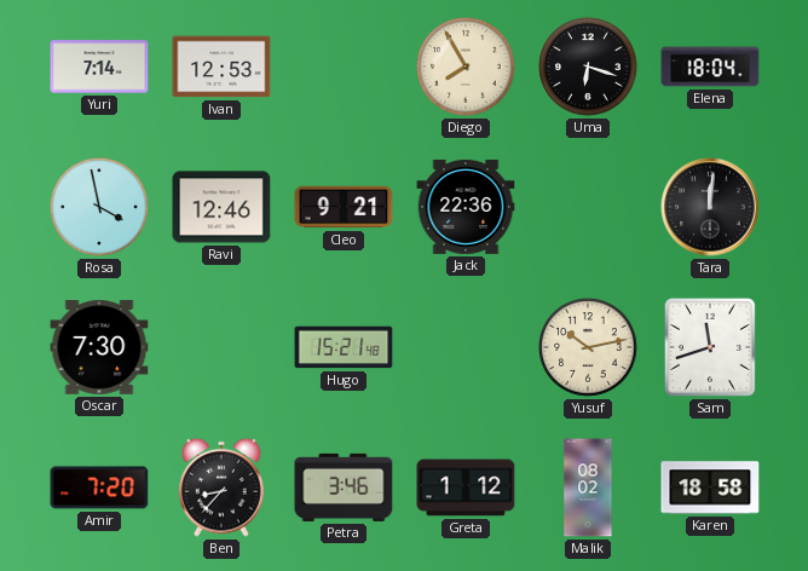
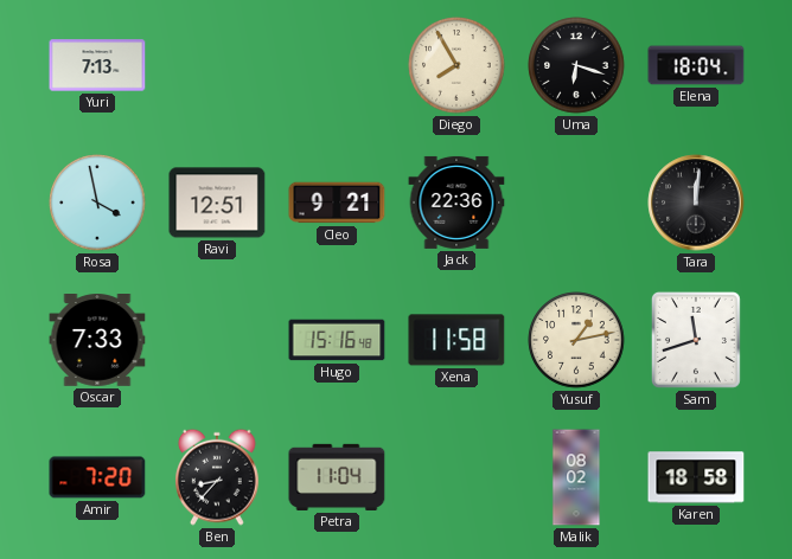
Yuri: 7:14 -> 7:13 (97, 65)
Ivan: 12:53 -> none (221, 67)
Ravi: 12:46 -> 12:51 (217, 203)
Oscar: 7:30 -> 7:33 (97, 341)
Hugo: 15:21 -> 15:16 (337, 340)
Xena: none -> 11:58 (456, 340)
Yusuf: 10:13 -> 1:13 (576, 340)
Petra: 3:46 -> 11:04 (337, 477)
Greta: 1:12 -> none (466, 488)
